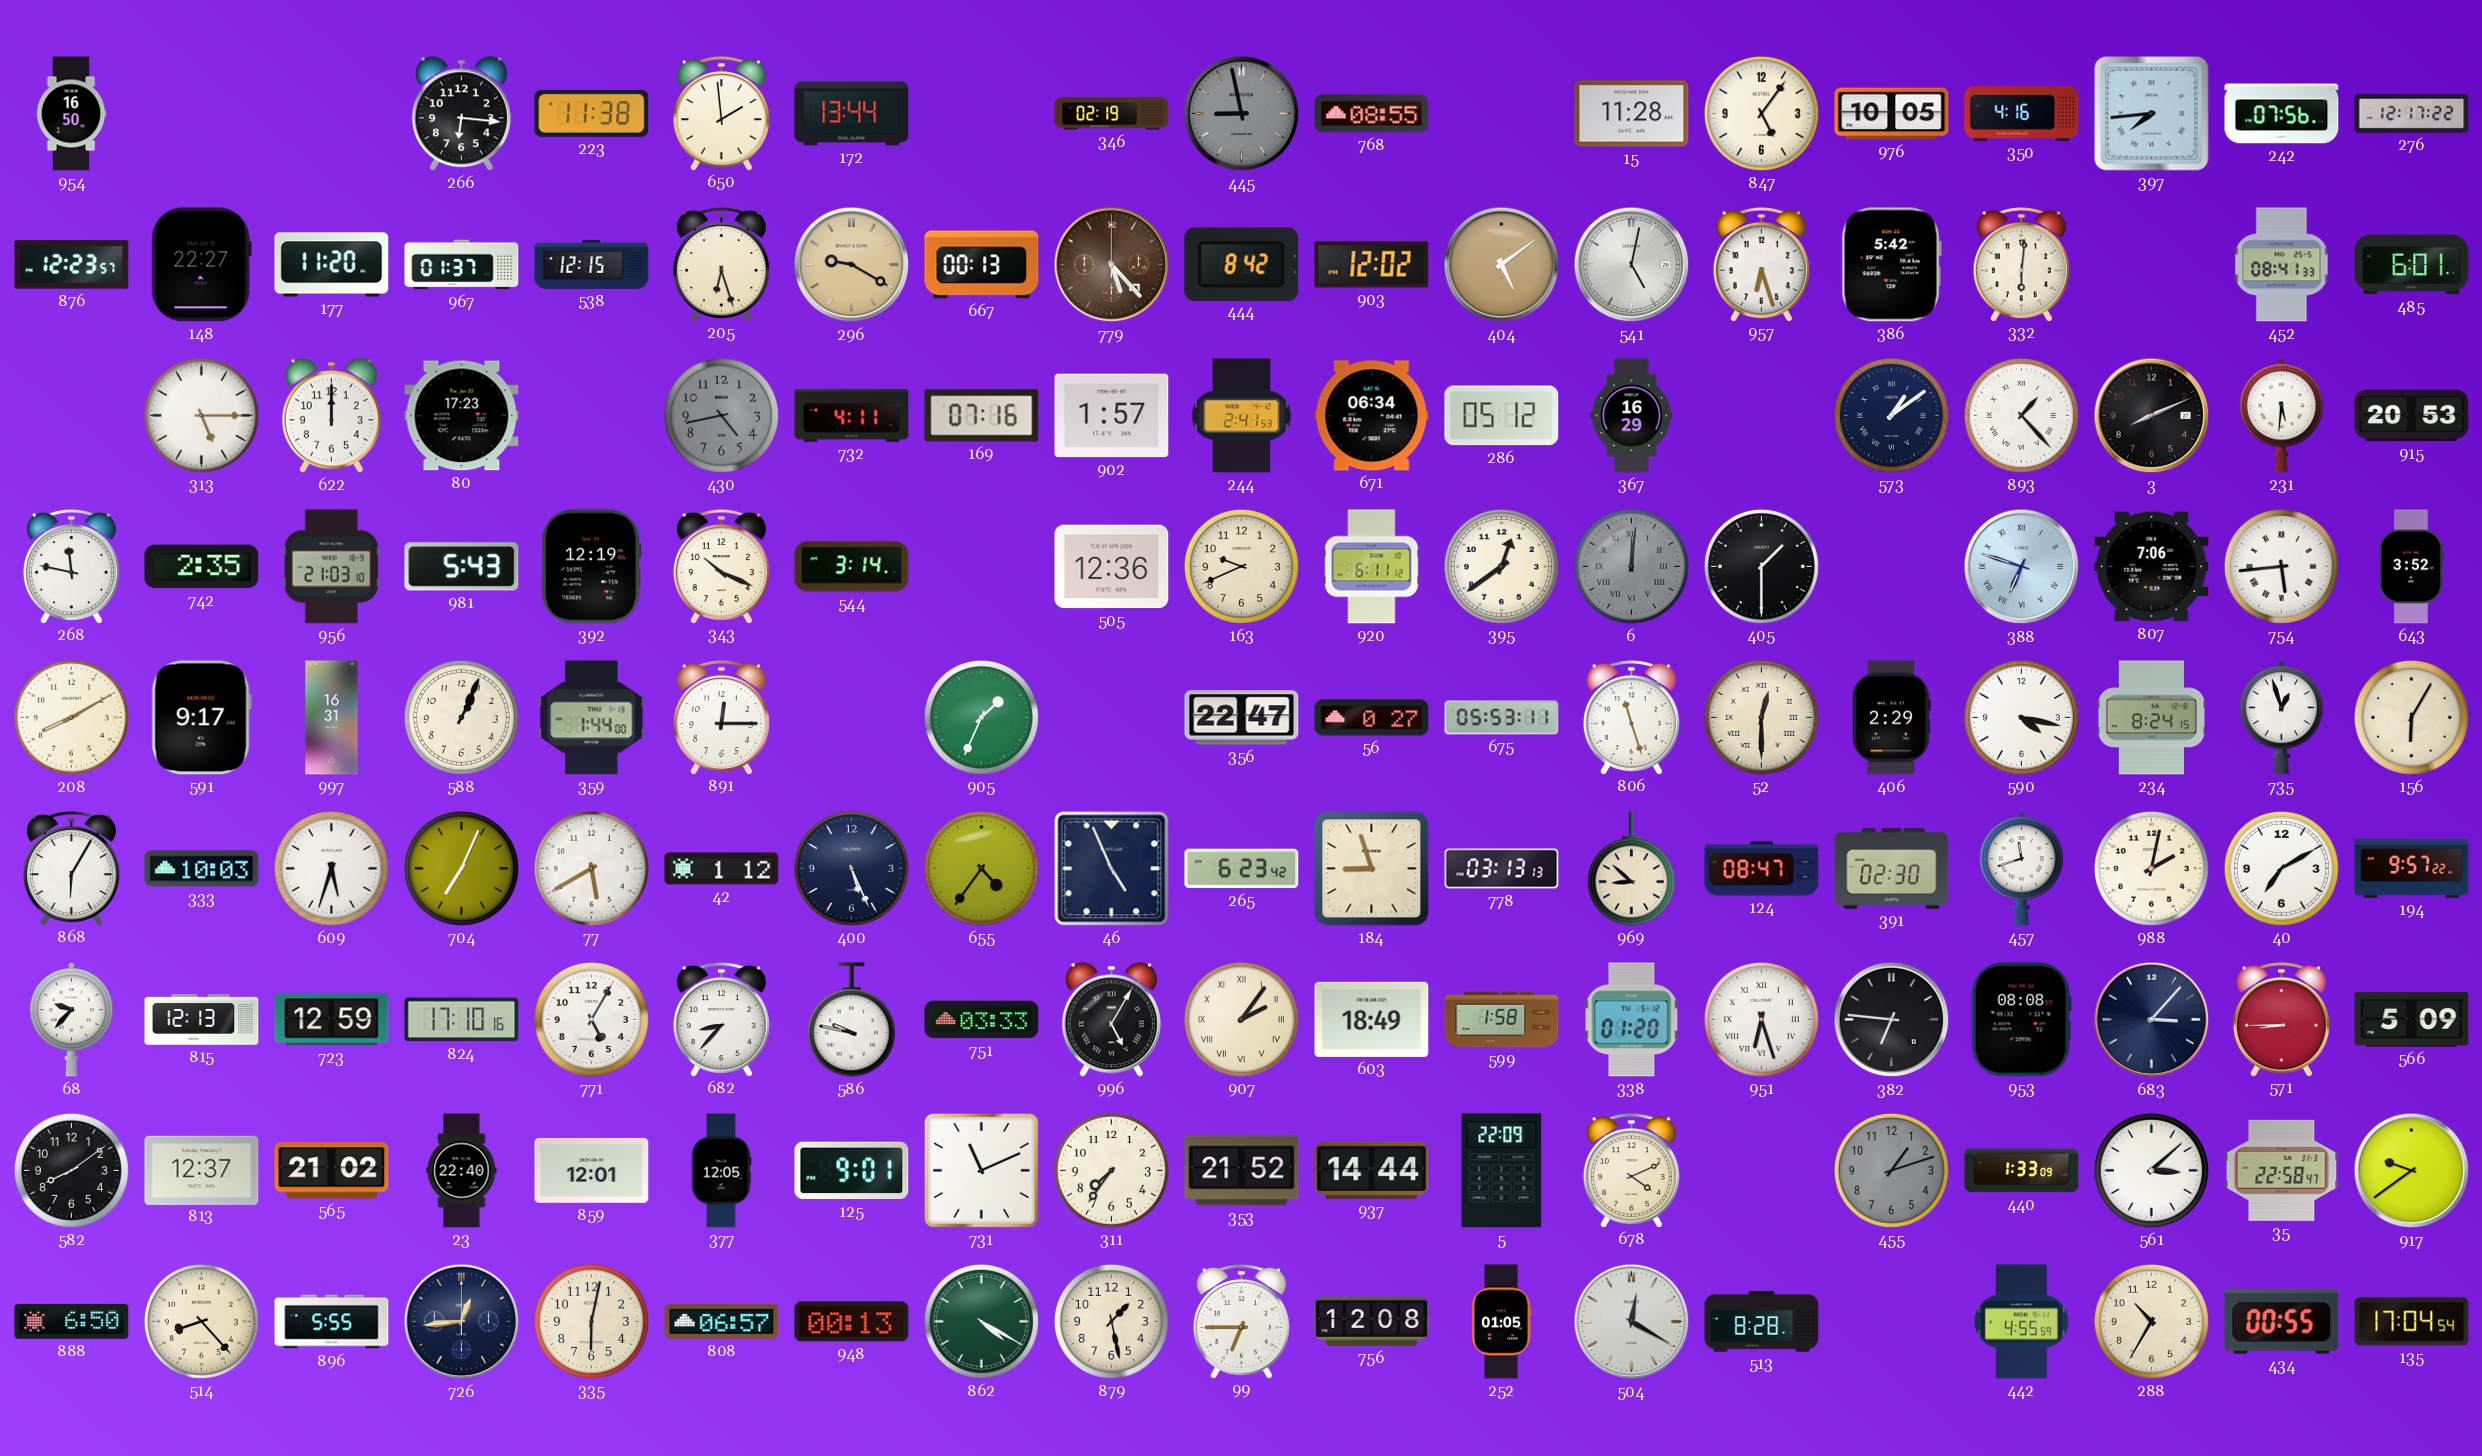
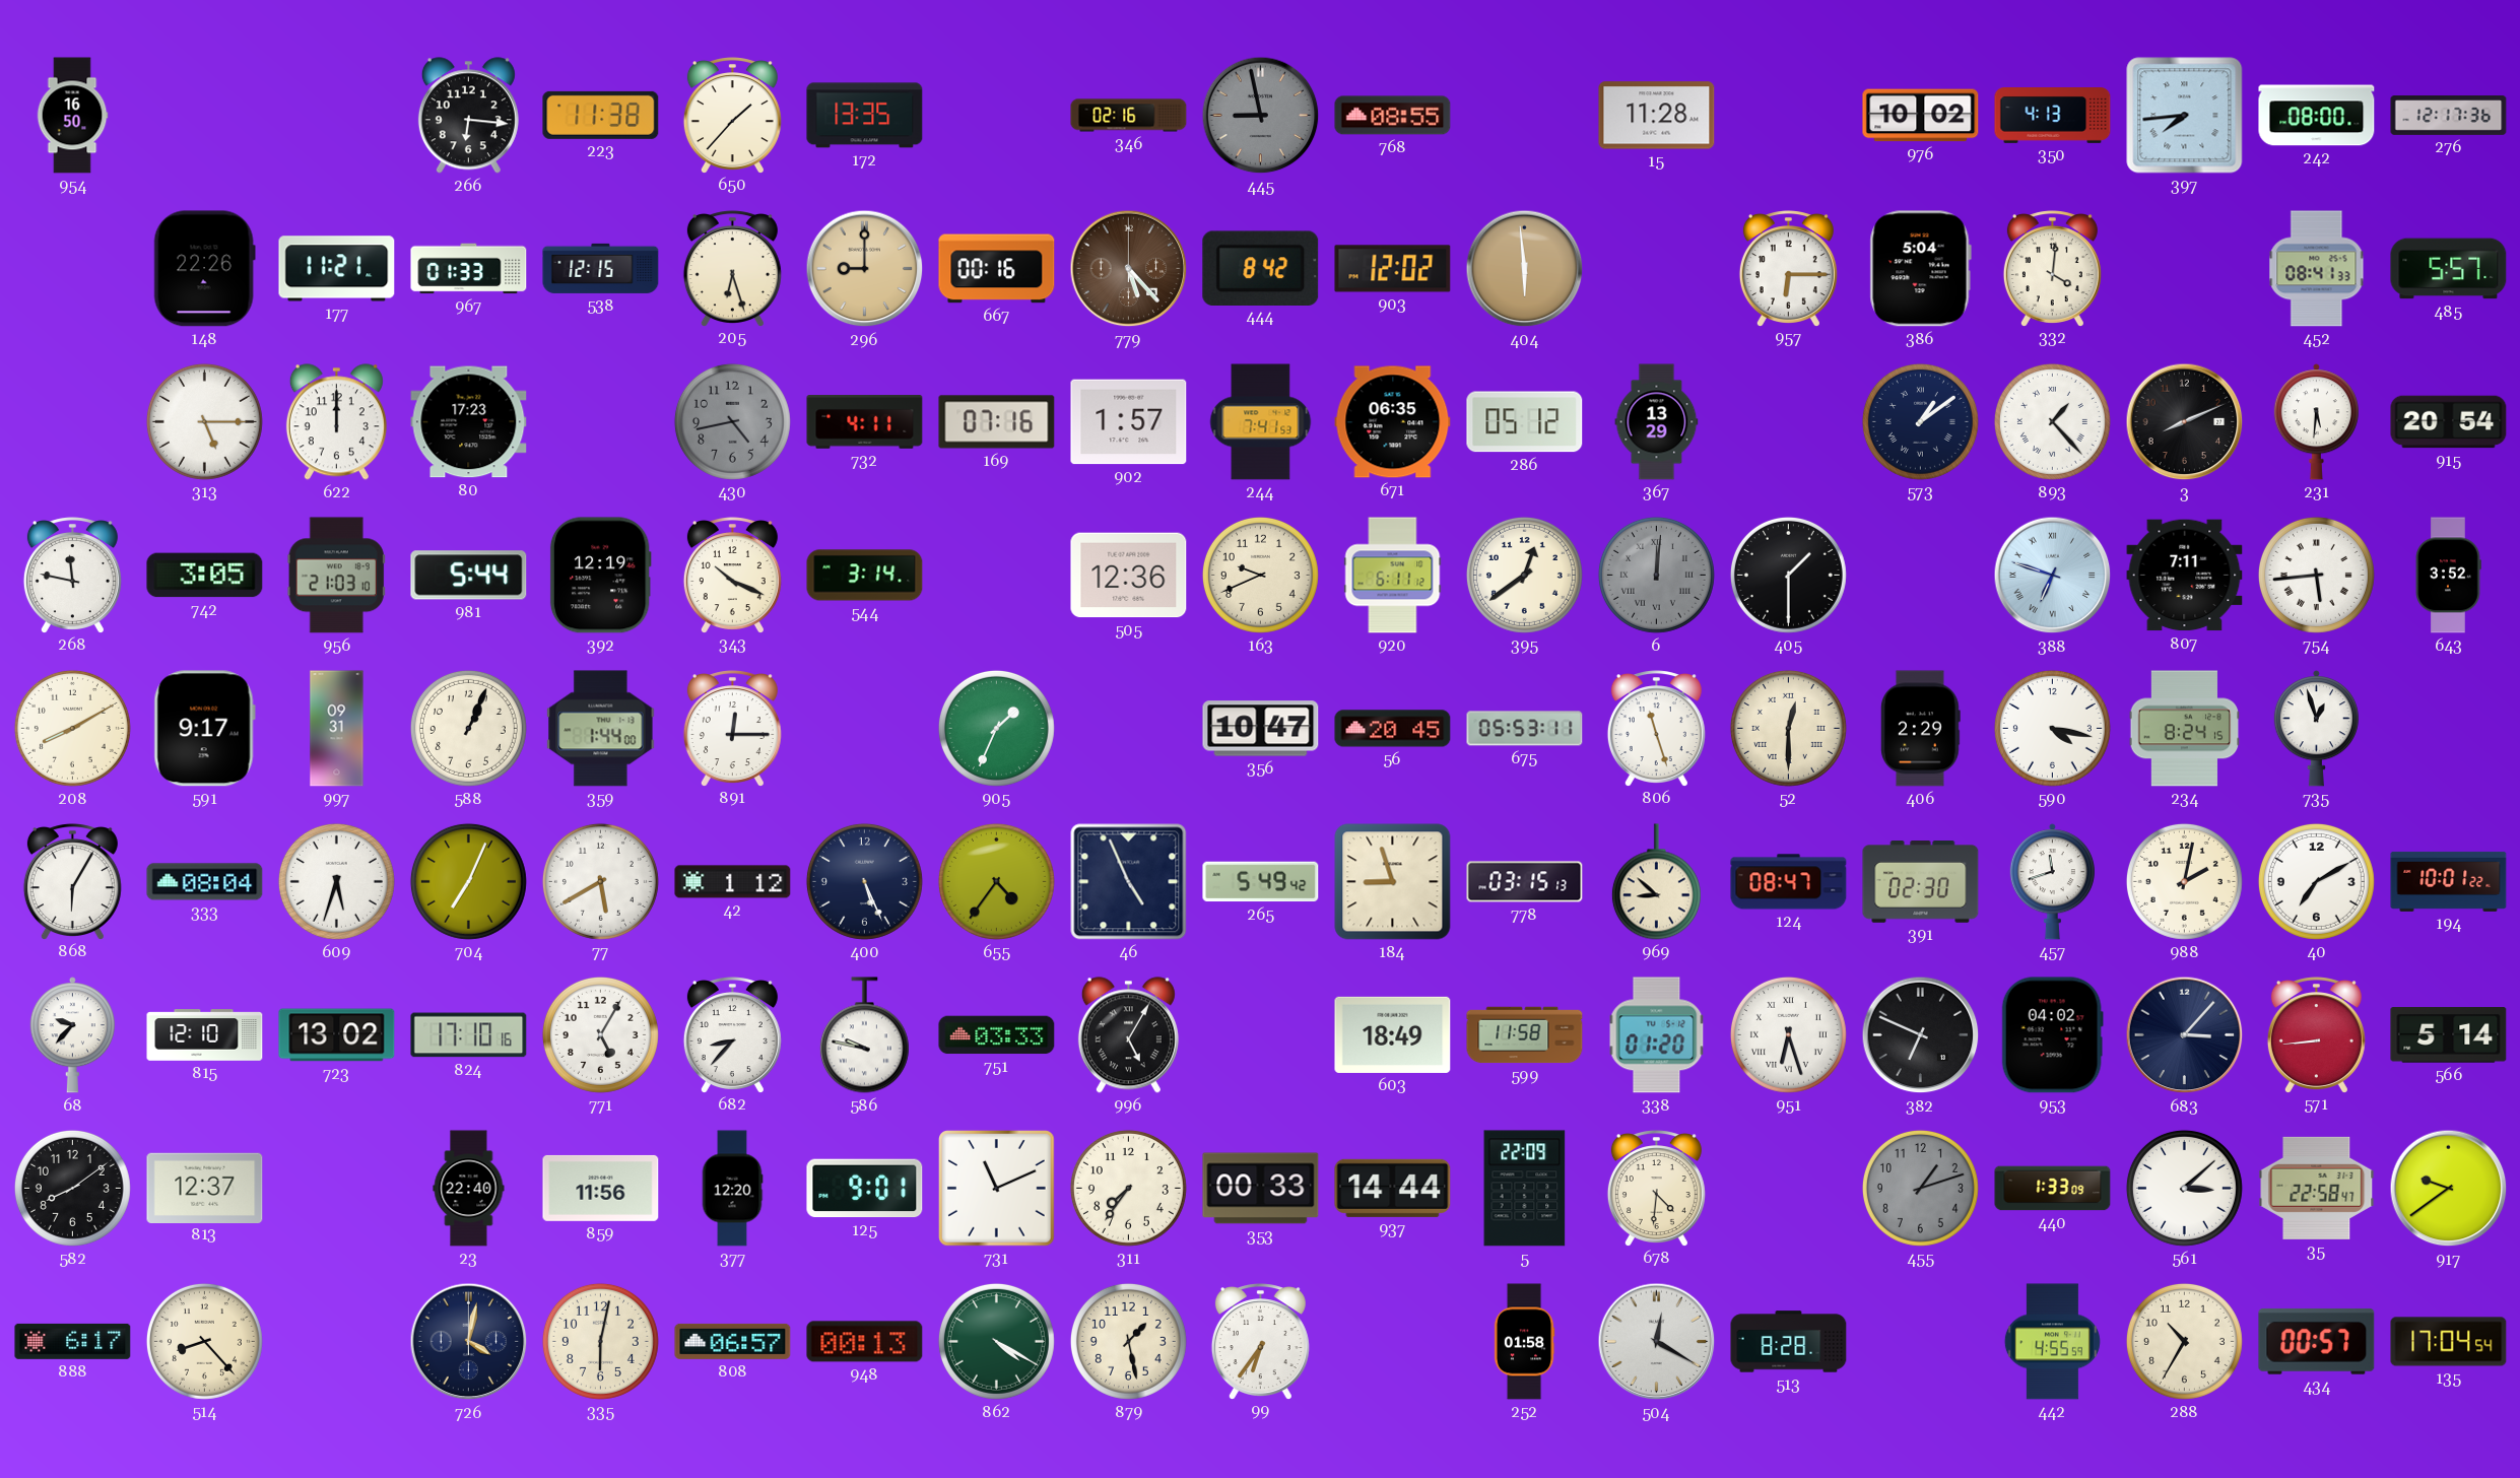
650: 1:59 -> 1:37 (732, 115)
172: 13:44 -> 13:35 (865, 116)
346: 02:19 -> 02:16 (1129, 116)
847: 5:06 -> none (1761, 113)
976: 10:05 -> 10:02 (1921, 116)
350: 4:16 -> 4:13 (2053, 116)
242: 07:56 -> 08:00 (2317, 116)
276: 12:17:22 -> 12:17:36 (2449, 116)
876: 12:23 -> none (72, 265)
148: 22:27 -> 22:26 (204, 269)
177: 11:20 -> 11:21 (337, 269)
967: 01:37 -> 01:33 (469, 269)
296: 9:20 -> 9:00 (865, 269)
667: 00:13 -> 00:16 (997, 269)
404: 5:09 -> 5:59 (1525, 269)
541: 5:02 -> none (1632, 265)
957: 6:27 -> 6:15 (1788, 268)
386: 5:42 -> 5:04 (1920, 269)
332: 6:01 -> 4:01 (2052, 268)
485: 6:01 -> 5:57 (2449, 269)
244: 2:41 -> 7:41 (1261, 422)
671: 06:34 -> 06:35 (1393, 422)
367: 16:29 -> 13:29 (1657, 422)
915: 20:53 -> 20:54 (2449, 422)
742: 2:35 -> 3:05 (205, 576)
981: 5:43 -> 5:44 (469, 576)
807: 7:06 -> 7:11 (2185, 576)
997: 16:31 -> 09:31 (337, 729)
356: 22:47 -> 10:47 (1261, 729)
56: 0:27 -> 20:45 (1393, 729)
156: 6:05 -> none (2411, 717)
333: 10:03 -> 08:04 (205, 882)
265: 6:23 -> 5:49 (1261, 882)
778: 03:13 -> 03:15 (1525, 882)
194: 9:57 -> 10:01 (2449, 881)
815: 12:13 -> 12:10 (205, 1035)
723: 12:59 -> 13:02 (337, 1035)
907: 2:06 -> none (1241, 1019)
599: 1:58 -> 11:58 (1525, 1035)
382: 6:46 -> 6:49 (1921, 1035)
953: 08:08 -> 04:02 (2052, 1035)
571: 8:45 -> 8:44 (2316, 1034)
566: 5:09 -> 5:14 (2449, 1035)
565: 21:02 -> none (332, 1171)
859: 12:01 -> 11:56 (601, 1188)
377: 12:05 -> 12:20 (732, 1189)
353: 21:52 -> 00:33 (1261, 1189)
678: 4:11 -> 4:31 (1656, 1188)
888: 6:50 -> 6:17 (73, 1341)
896: 5:55 -> none (332, 1322)
726: 12:44 -> 4:02 (469, 1342)
99: 6:45 -> 6:36 (1260, 1341)
756: 12:08 -> none (1372, 1321)
252: 01:05 -> 01:58 (1524, 1342)
434: 00:55 -> 00:57 (2317, 1341)
